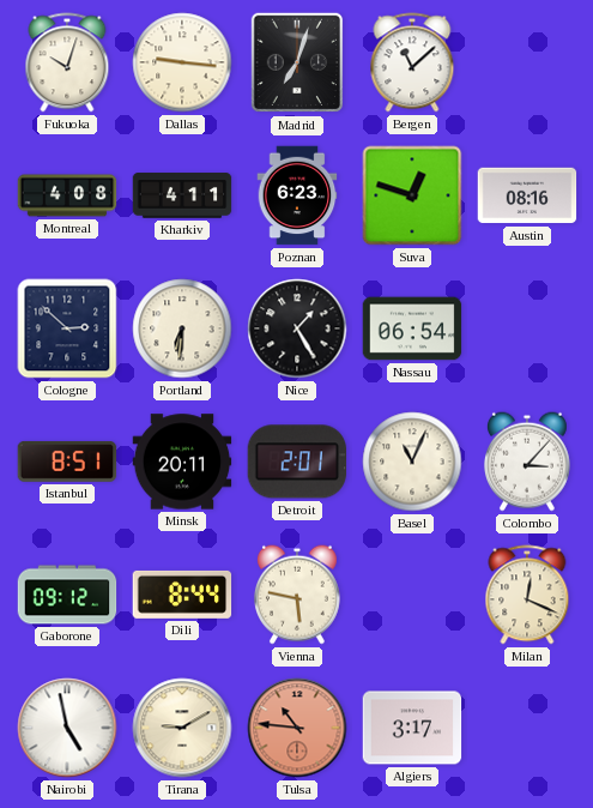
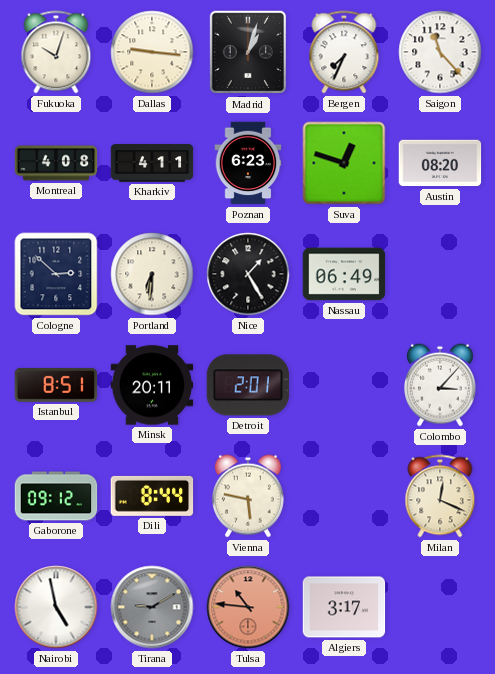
Madrid: 7:03 -> 1:03 (248, 52)
Bergen: 11:08 -> 7:34 (344, 52)
Saigon: none -> 11:23 (440, 52)
Austin: 08:16 -> 08:20 (440, 163)
Nassau: 06:54 -> 06:49 (344, 274)
Basel: 11:04 -> none (412, 462)
Tirana dial: cream -> grey (152, 607)
